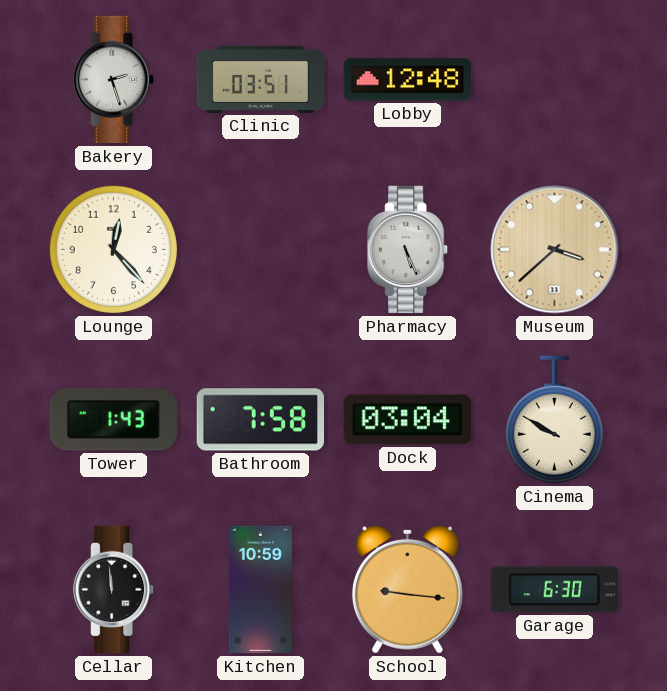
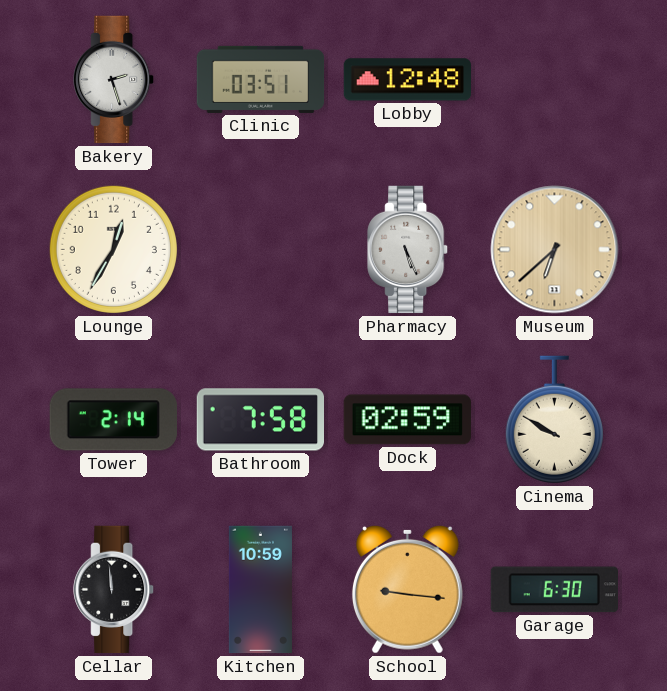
Lounge: 12:23 -> 12:35 (113, 249)
Museum: 3:38 -> 6:38 (555, 250)
Tower: 1:43 -> 2:14 (113, 420)
Dock: 03:04 -> 02:59 (407, 420)
